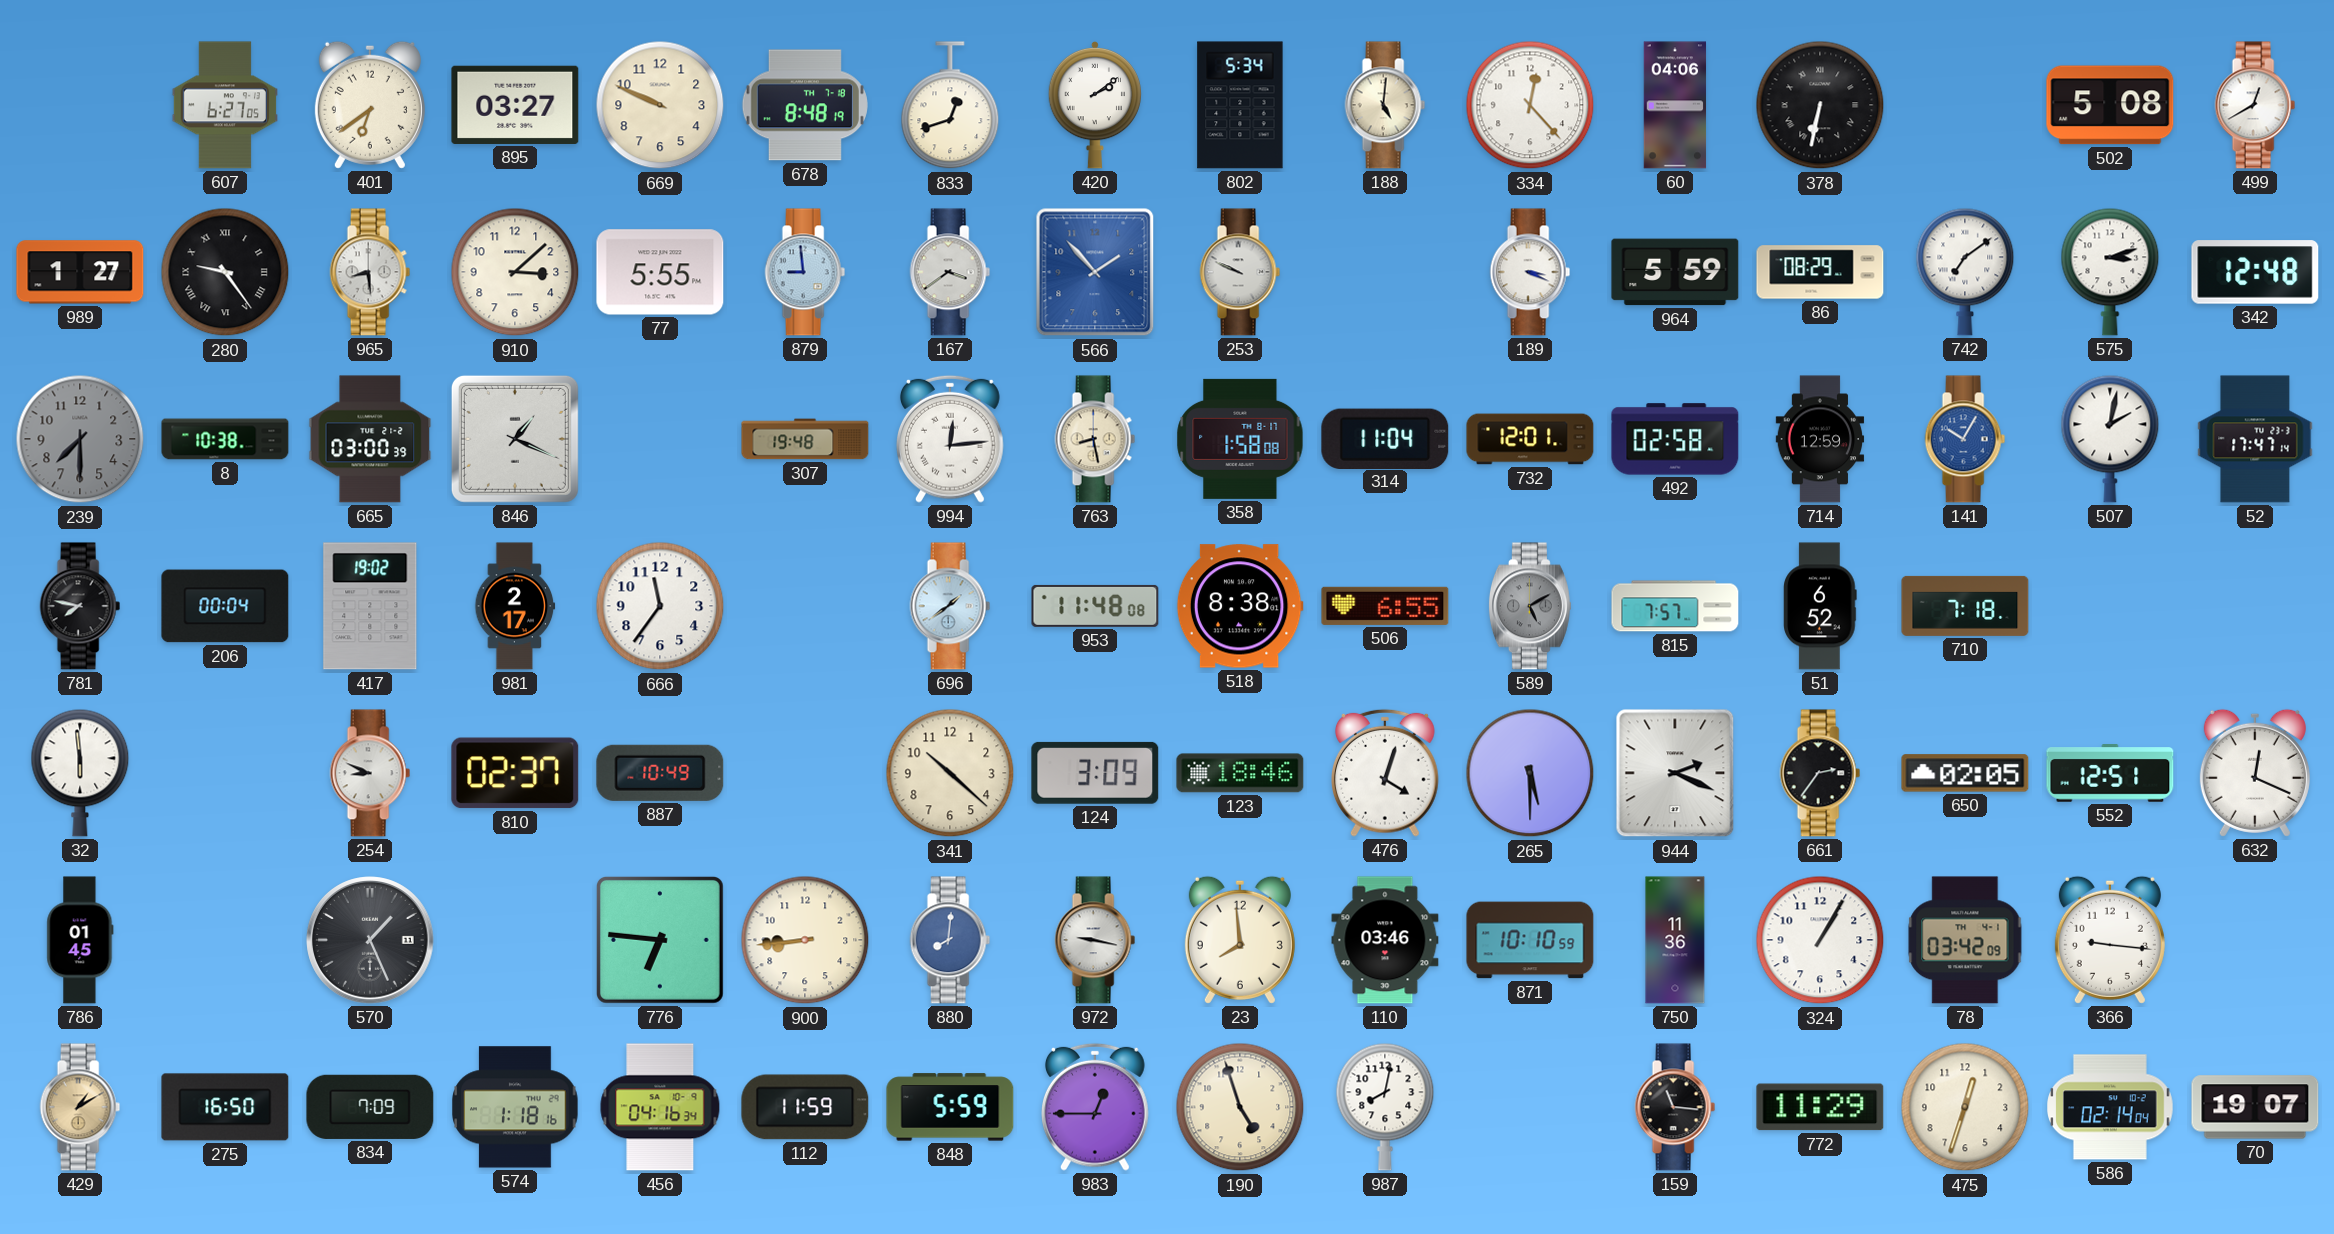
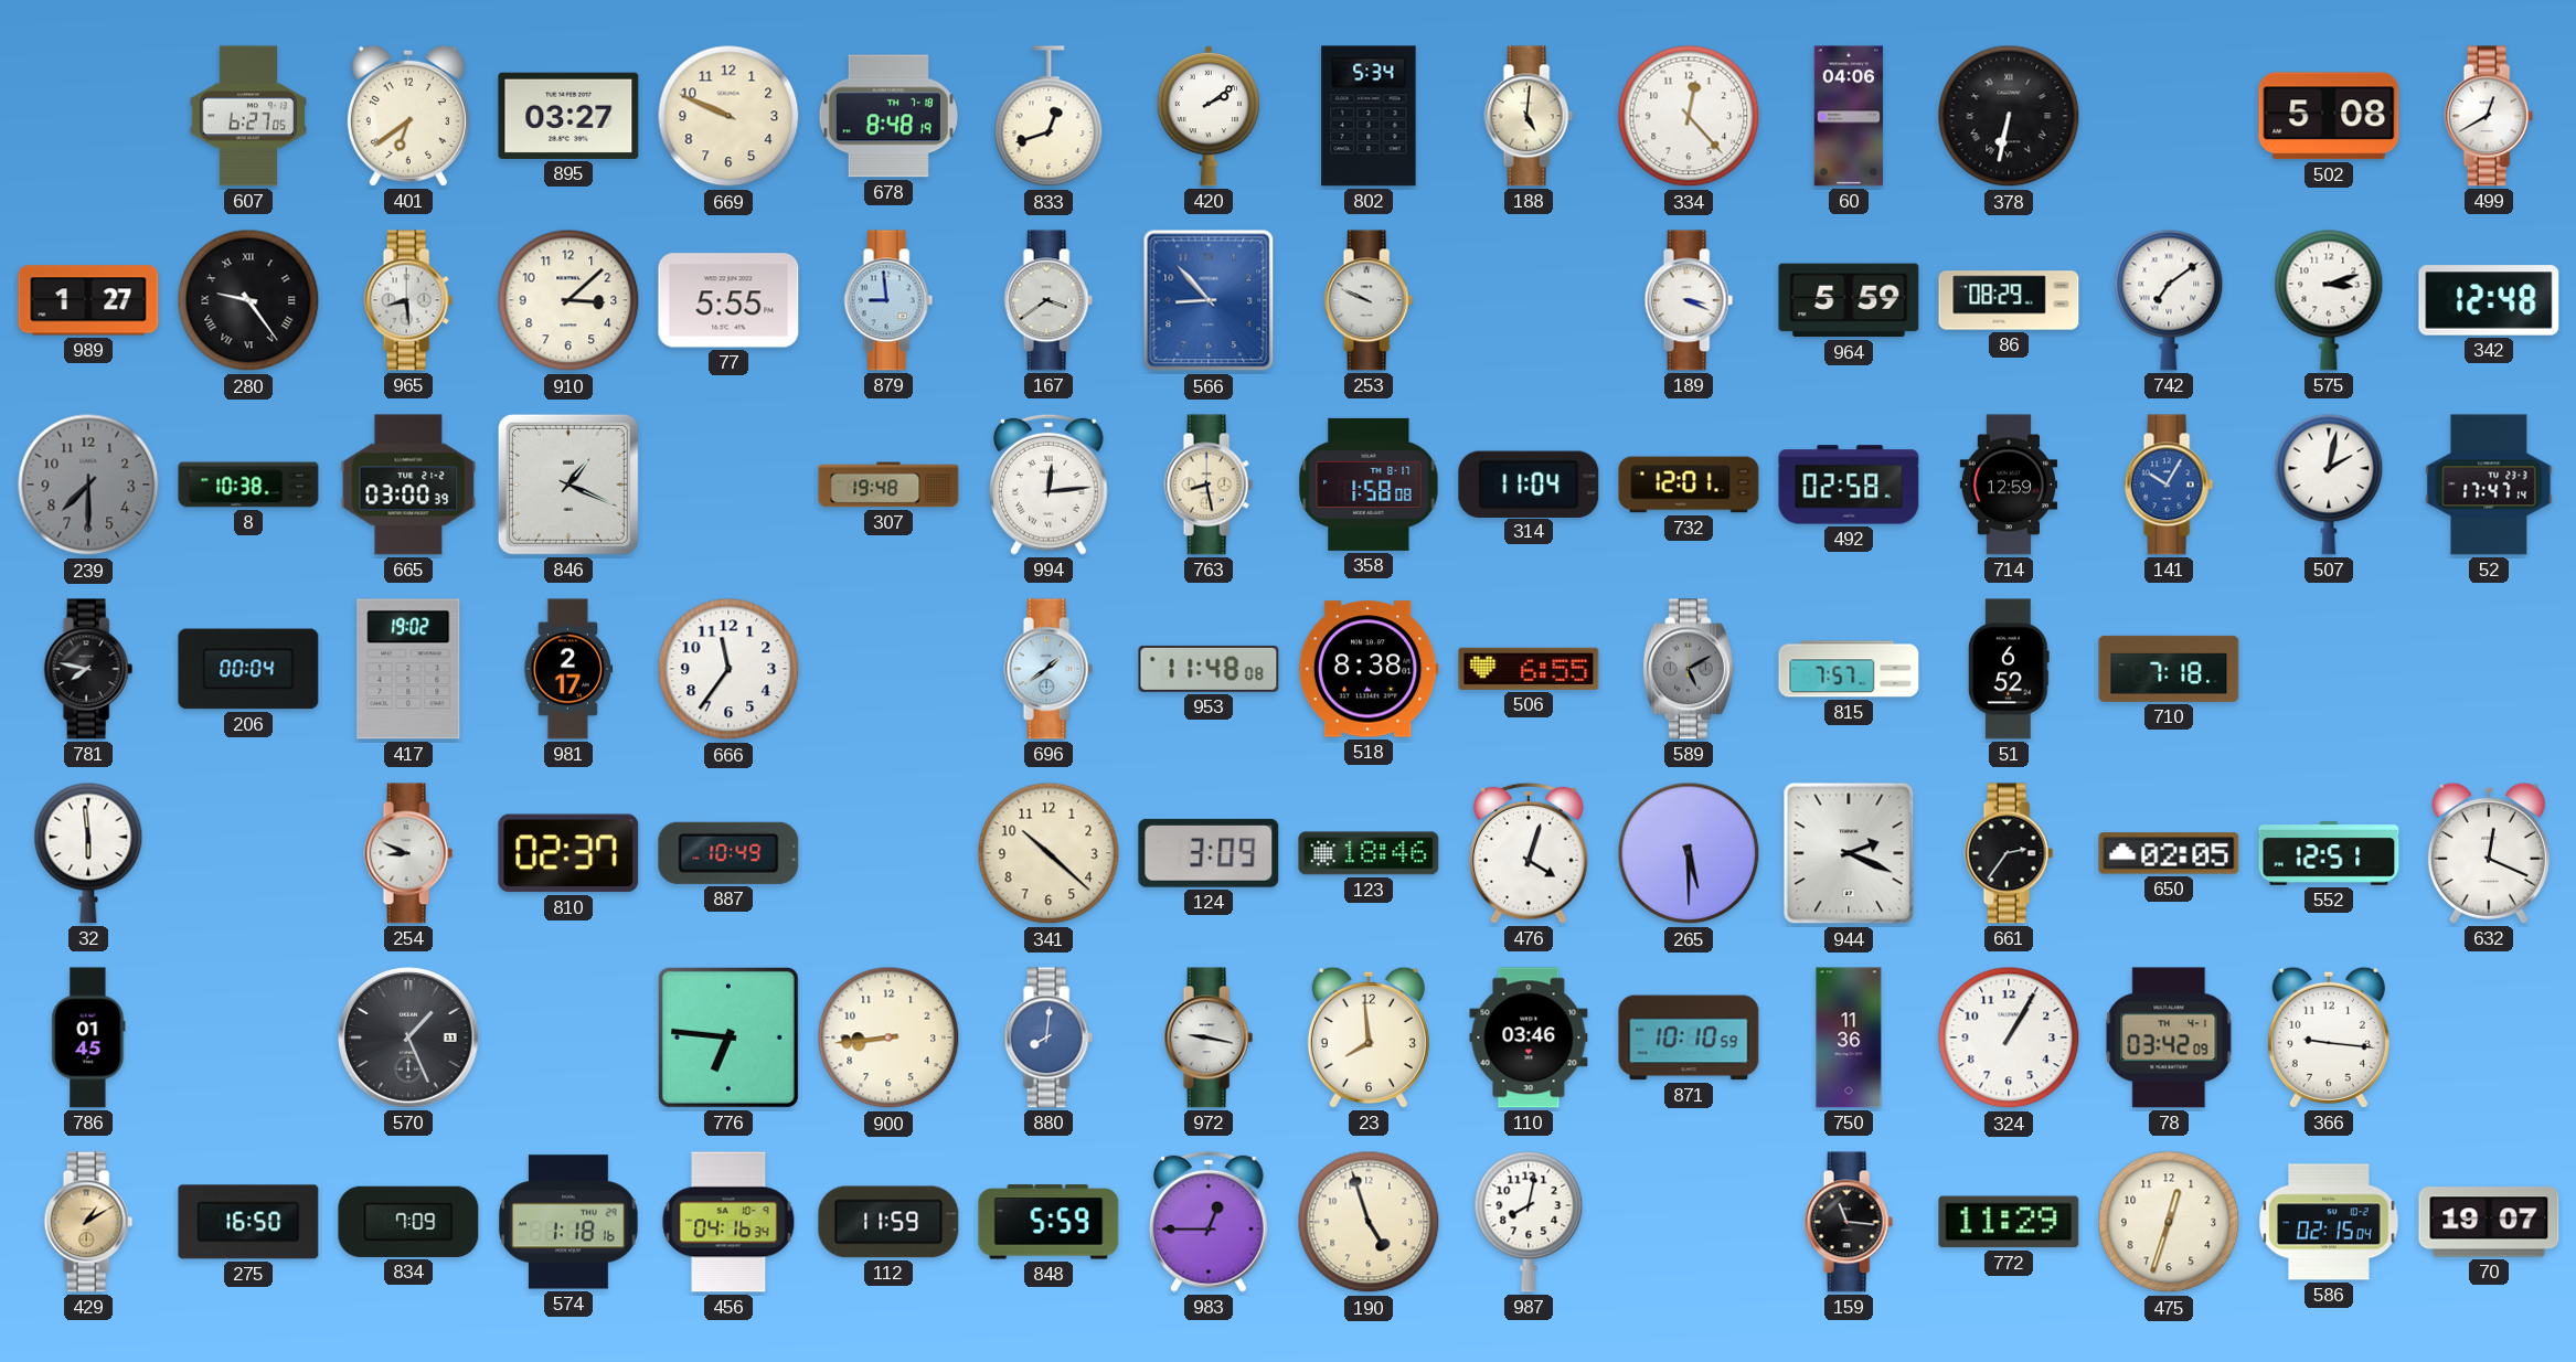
566: 1:53 -> 8:53 (1209, 300)
586: 02:14 -> 02:15 (2329, 1222)
